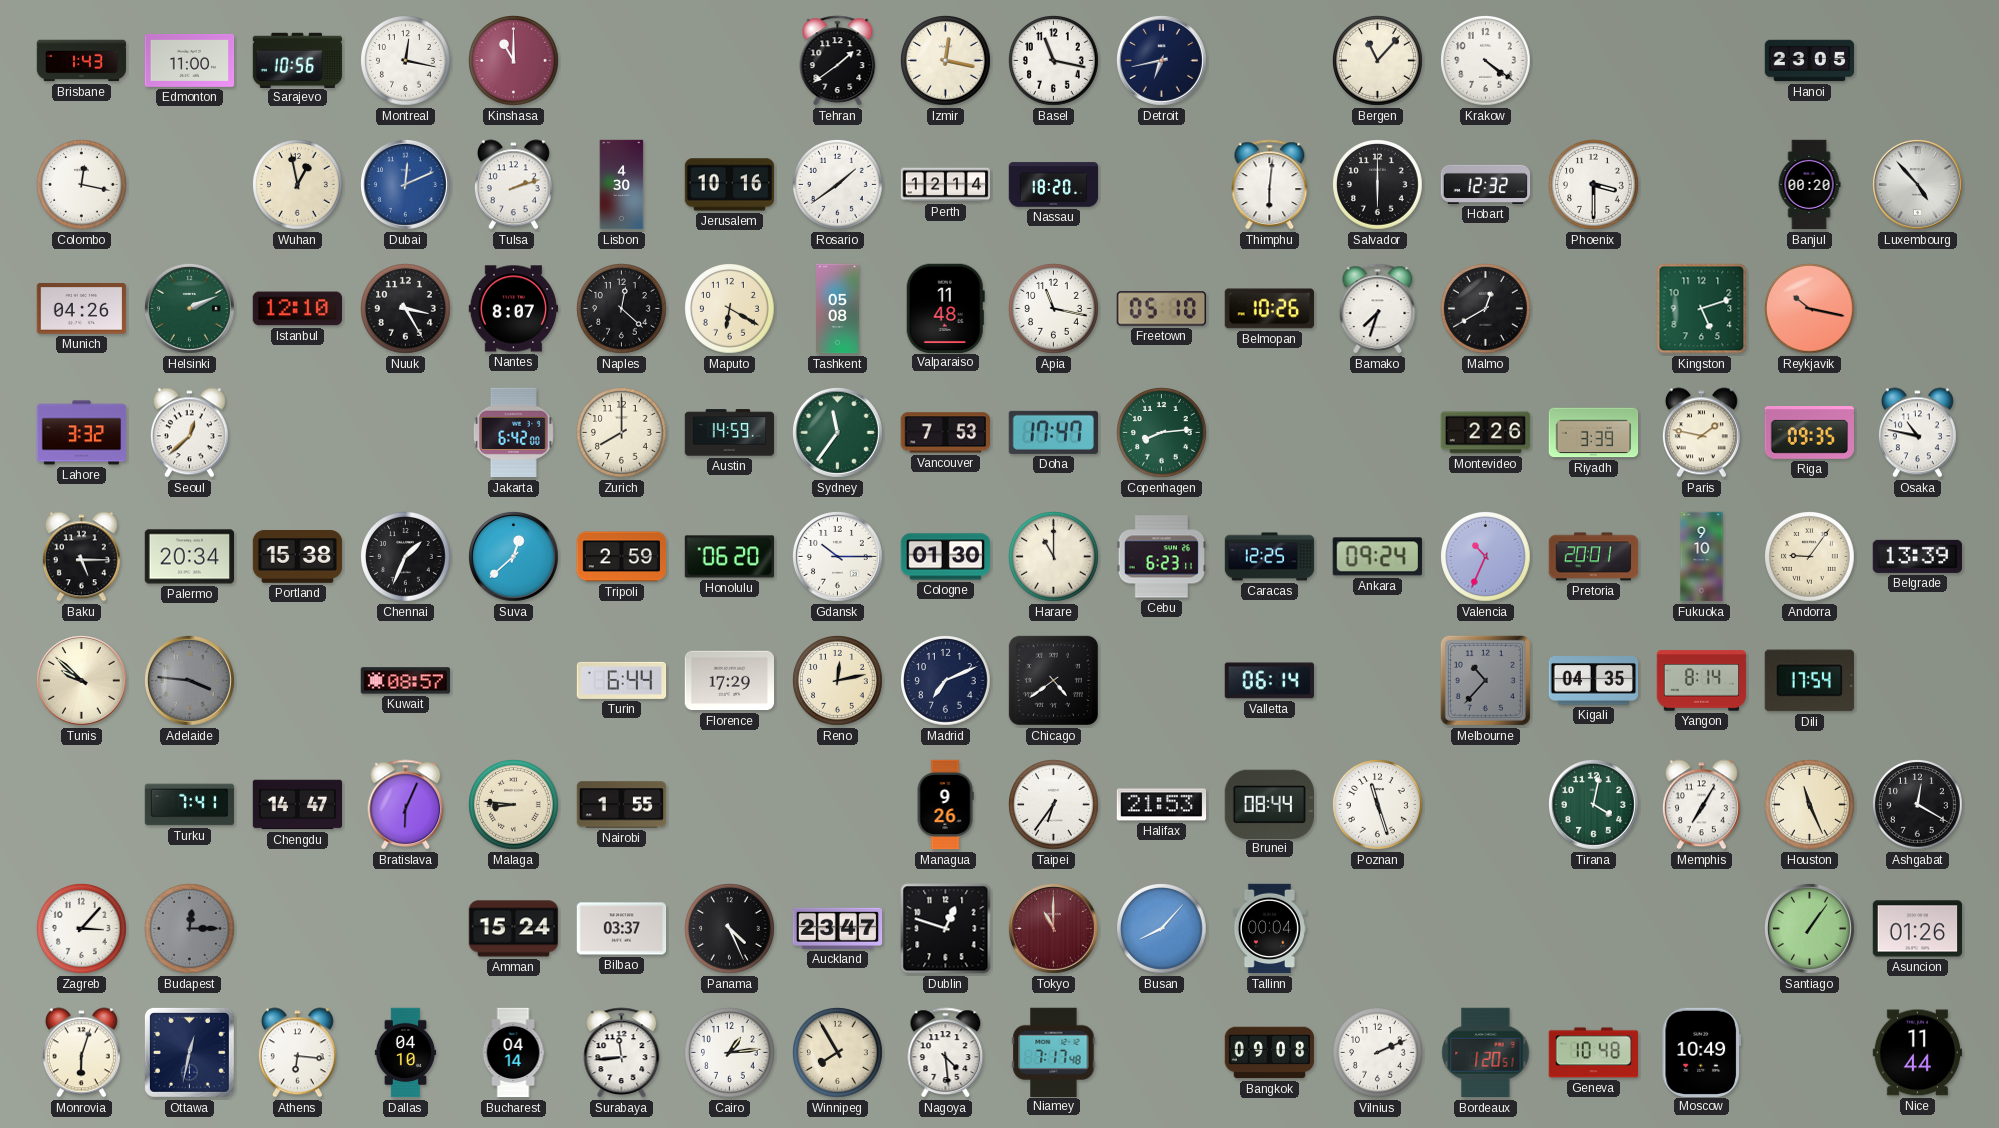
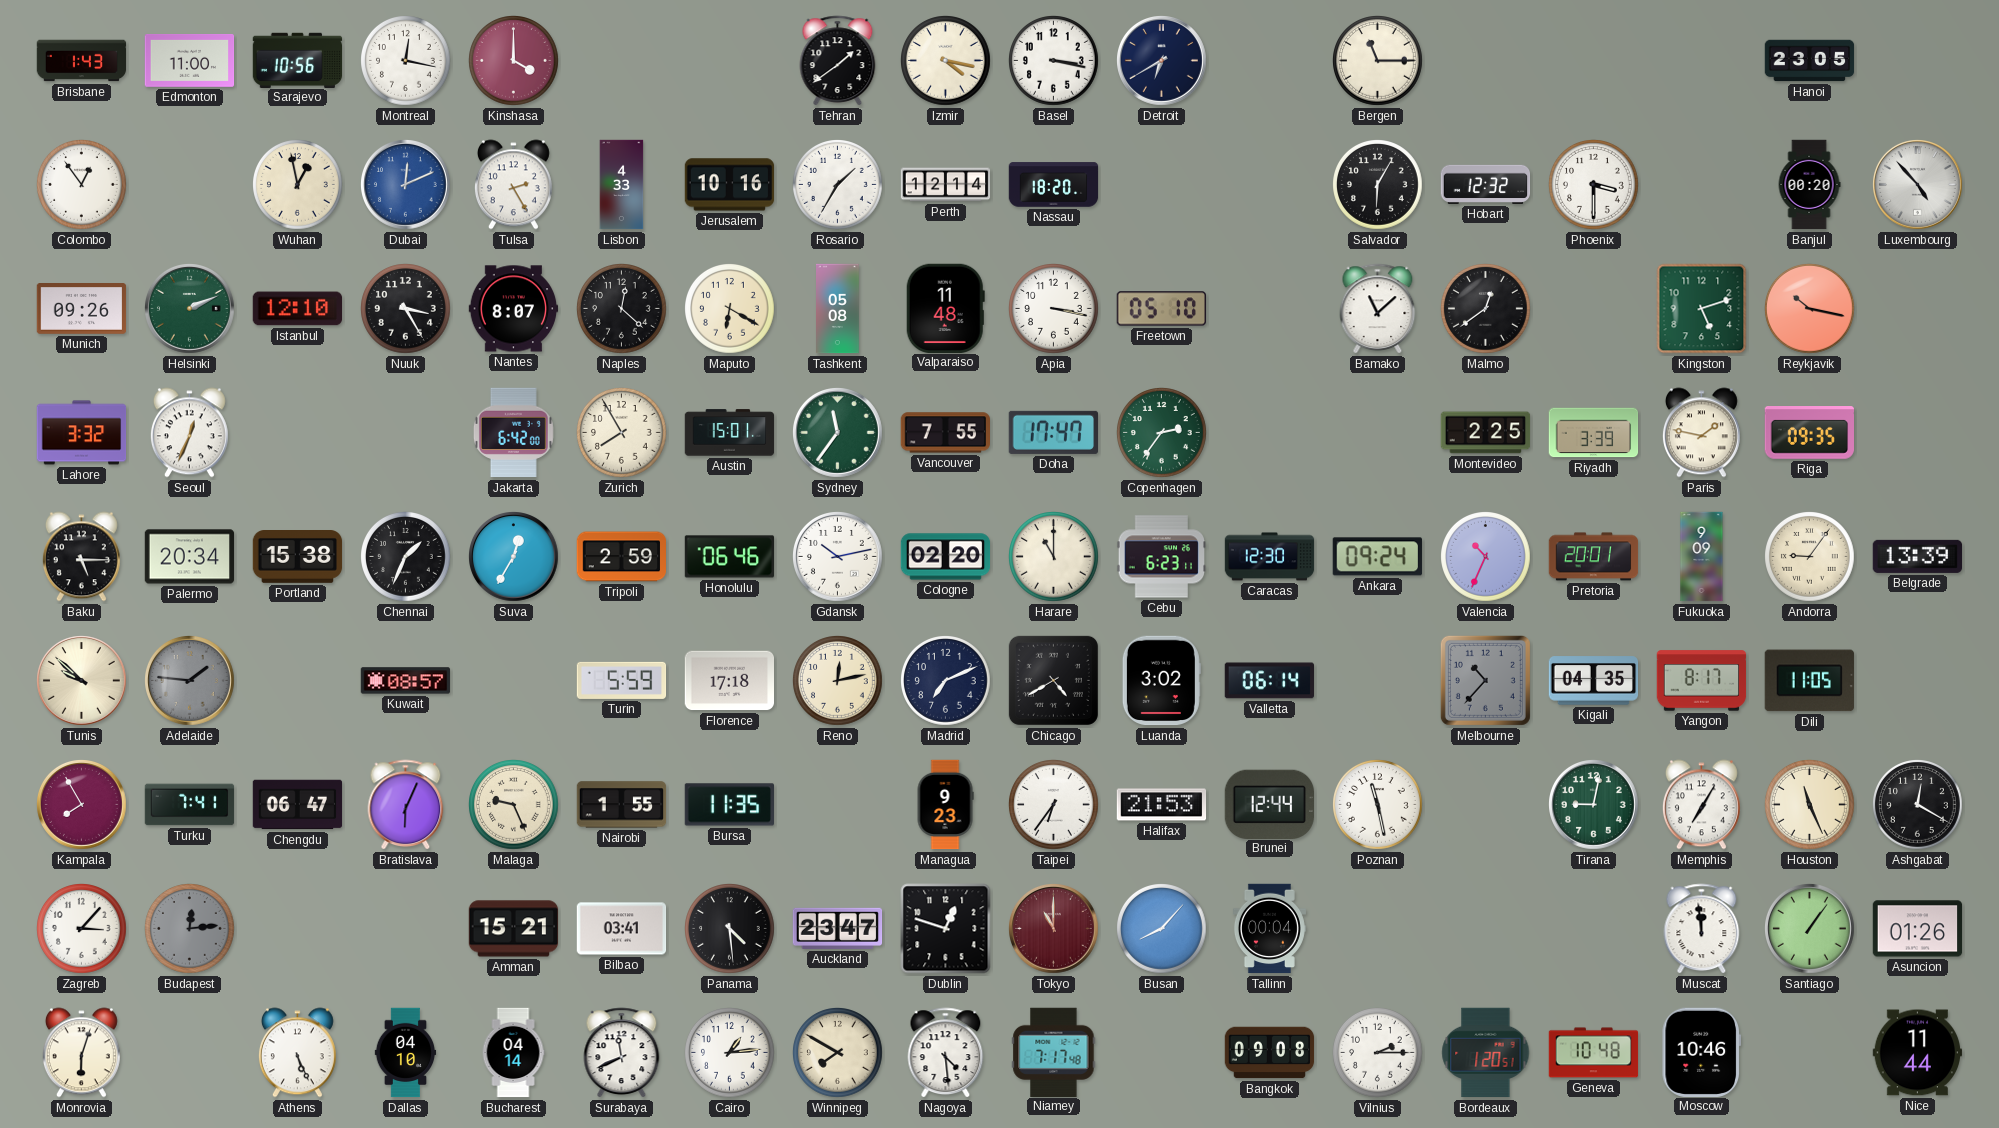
Kinshasa: 11:00 -> 4:00 (514, 61)
Izmir: 12:17 -> 4:17 (946, 61)
Basel: 11:17 -> 3:17 (1054, 61)
Detroit: 6:43 -> 6:40 (1162, 61)
Bergen: 11:07 -> 11:15 (1378, 61)
Krakow: 4:21 -> none (1486, 61)
Colombo: 12:17 -> 12:54 (82, 185)
Tulsa: 2:12 -> 2:25 (513, 185)
Lisbon: 4:30 -> 4:33 (622, 185)
Rosario: 1:39 -> 1:35 (838, 185)
Thimphu: 6:01 -> none (1270, 185)
Salvador: 6:00 -> 6:05 (1378, 185)
Munich: 04:26 -> 09:26 (82, 309)
Apia: 11:17 -> 3:17 (1054, 309)
Belmopan: 10:26 -> none (1269, 309)
Bamako: 7:33 -> 11:08 (1378, 309)
Malmo: 12:40 -> 12:39 (1486, 309)
Seoul: 12:38 -> 12:34 (189, 433)
Zurich: 8:00 -> 7:55 (622, 433)
Austin: 14:59 -> 15:01 (730, 433)
Vancouver: 7:53 -> 7:55 (946, 433)
Copenhagen: 8:14 -> 2:36 (1162, 433)
Montevideo: 2:26 -> 2:25 (1486, 433)
Osaka: 10:47 -> none (1917, 433)
Suva: 12:38 -> 12:35 (514, 557)
Honolulu: 06:20 -> 06:46 (730, 557)
Gdansk: 10:15 -> 10:13 (838, 557)
Cologne: 01:30 -> 02:20 (946, 557)
Caracas: 12:25 -> 12:30 (1270, 557)
Fukuoka: 9:10 -> 9:09 (1702, 557)
Adelaide: 3:46 -> 1:46 (190, 681)
Turin: 6:44 -> 5:59 (622, 680)
Florence: 17:29 -> 17:18 (730, 681)
Chicago: 4:39 -> 4:40 (1053, 680)
Luanda: none -> 3:02 (1161, 681)
Yangon: 8:14 -> 8:17 (1702, 681)
Dili: 17:54 -> 11:05 (1809, 681)
Kampala: none -> 7:55 (82, 805)
Chengdu: 14:47 -> 06:47 (298, 805)
Malaga: 8:46 -> 9:26 (514, 805)
Bursa: none -> 11:35 (729, 805)
Managua: 9:26 -> 9:23 (945, 805)
Brunei: 08:44 -> 12:44 (1269, 804)
Poznan: 11:27 -> 11:28 (1378, 805)
Tirana: 4:02 -> 9:02 (1594, 805)
Budapest: 12:15 -> 12:14 (190, 929)
Amman: 15:24 -> 15:21 (514, 929)
Bilbao: 03:37 -> 03:41 (622, 929)
Panama: 4:26 -> 4:29 (730, 929)
Muscat: none -> 11:59 (1702, 929)
Ottawa: 12:32 -> none (189, 1052)
Athens: 6:16 -> 5:26 (297, 1053)
Surabaya: 11:44 -> 11:41 (622, 1053)
Winnipeg: 7:55 -> 7:50 (838, 1053)
Vilnius: 2:11 -> 2:15 (1378, 1053)
Moscow: 10:49 -> 10:46 (1701, 1052)
